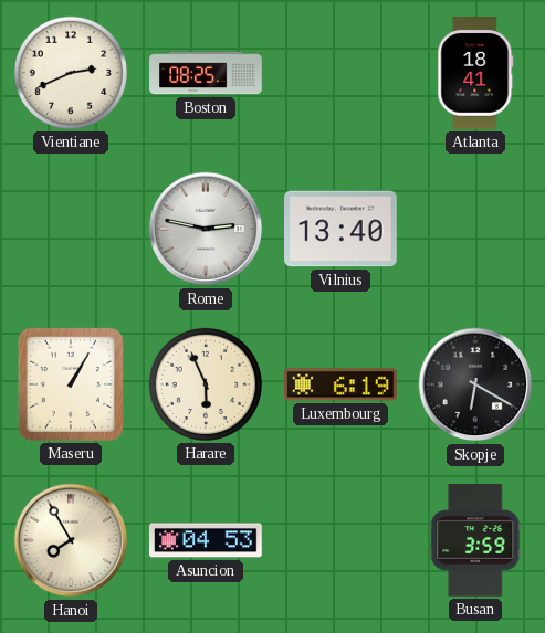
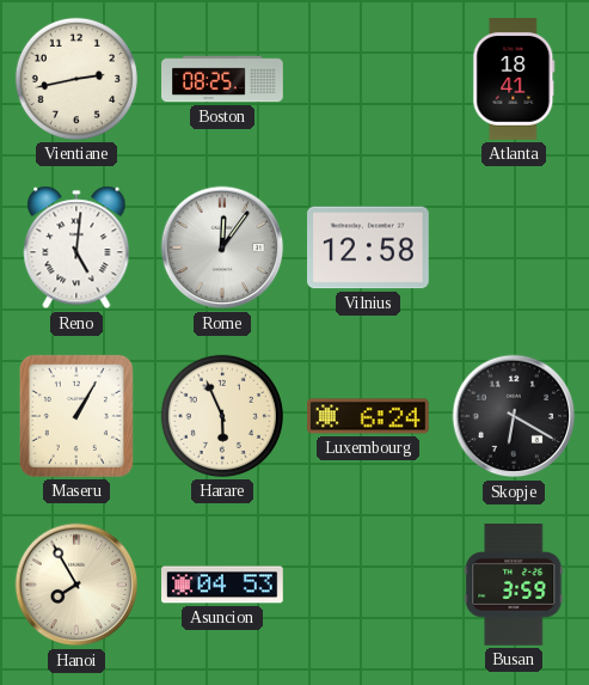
Vientiane: 2:41 -> 2:43 (76, 79)
Reno: none -> 5:01 (76, 247)
Rome: 2:47 -> 12:06 (222, 247)
Vilnius: 13:40 -> 12:58 (369, 247)
Luxembourg: 6:19 -> 6:24 (369, 416)
